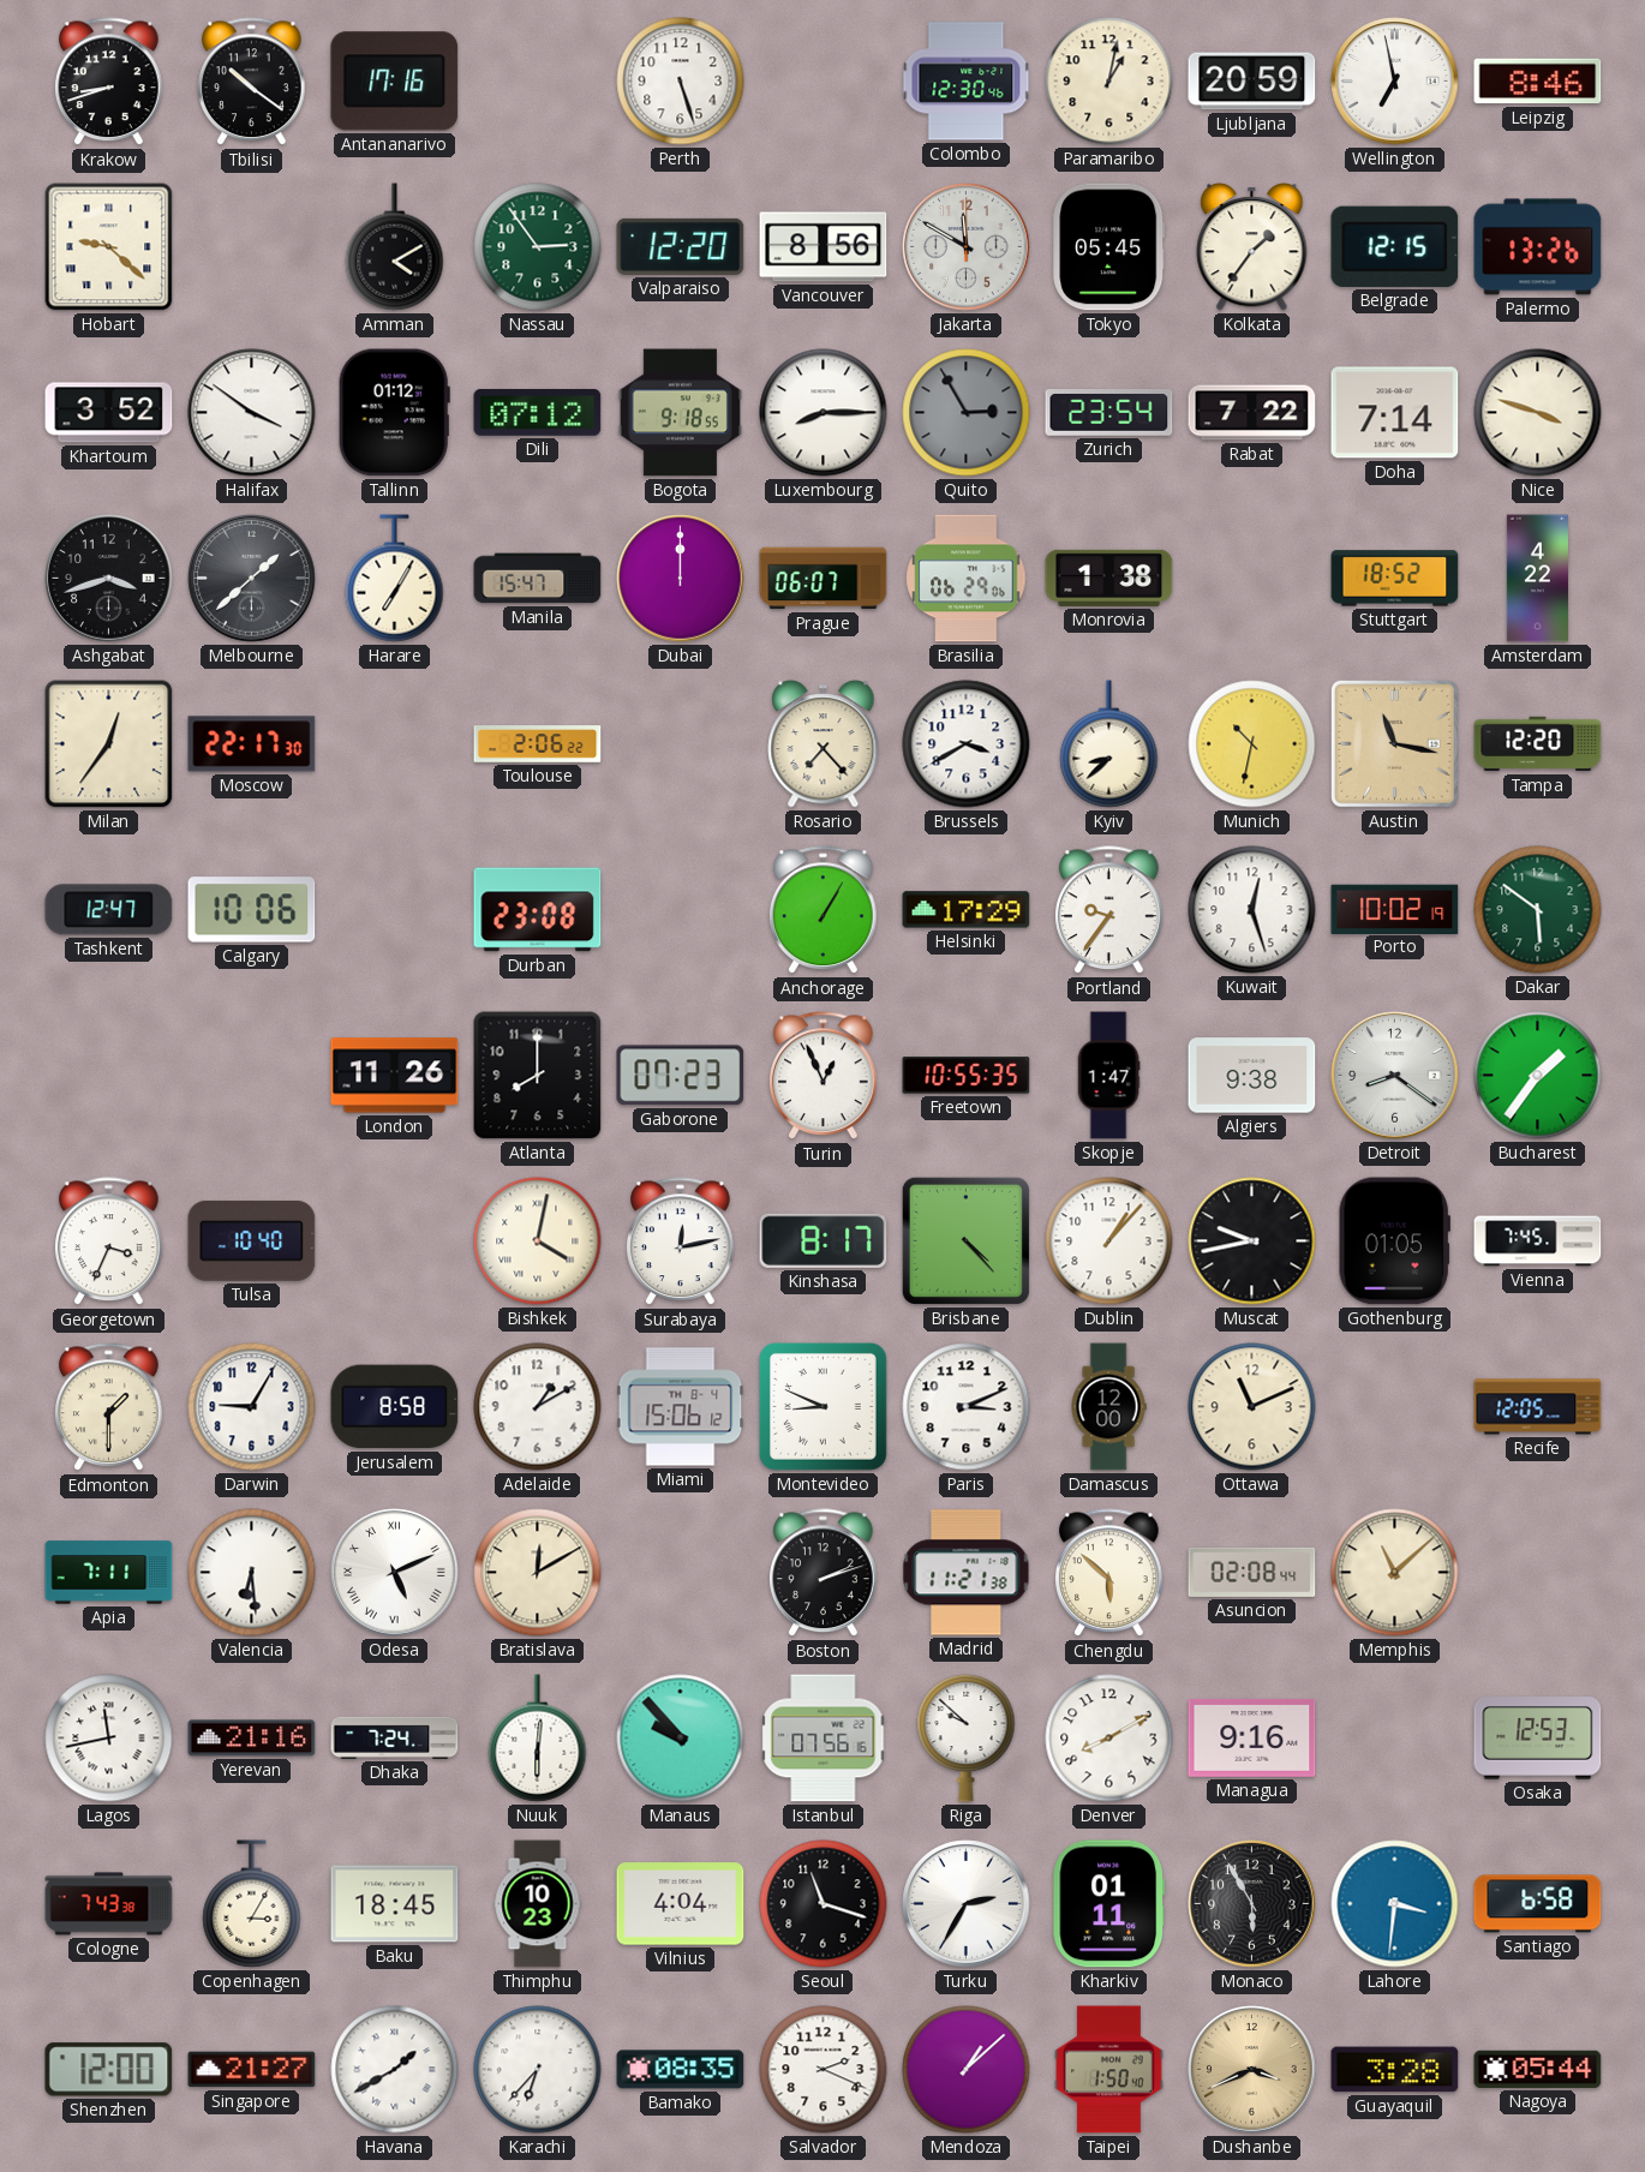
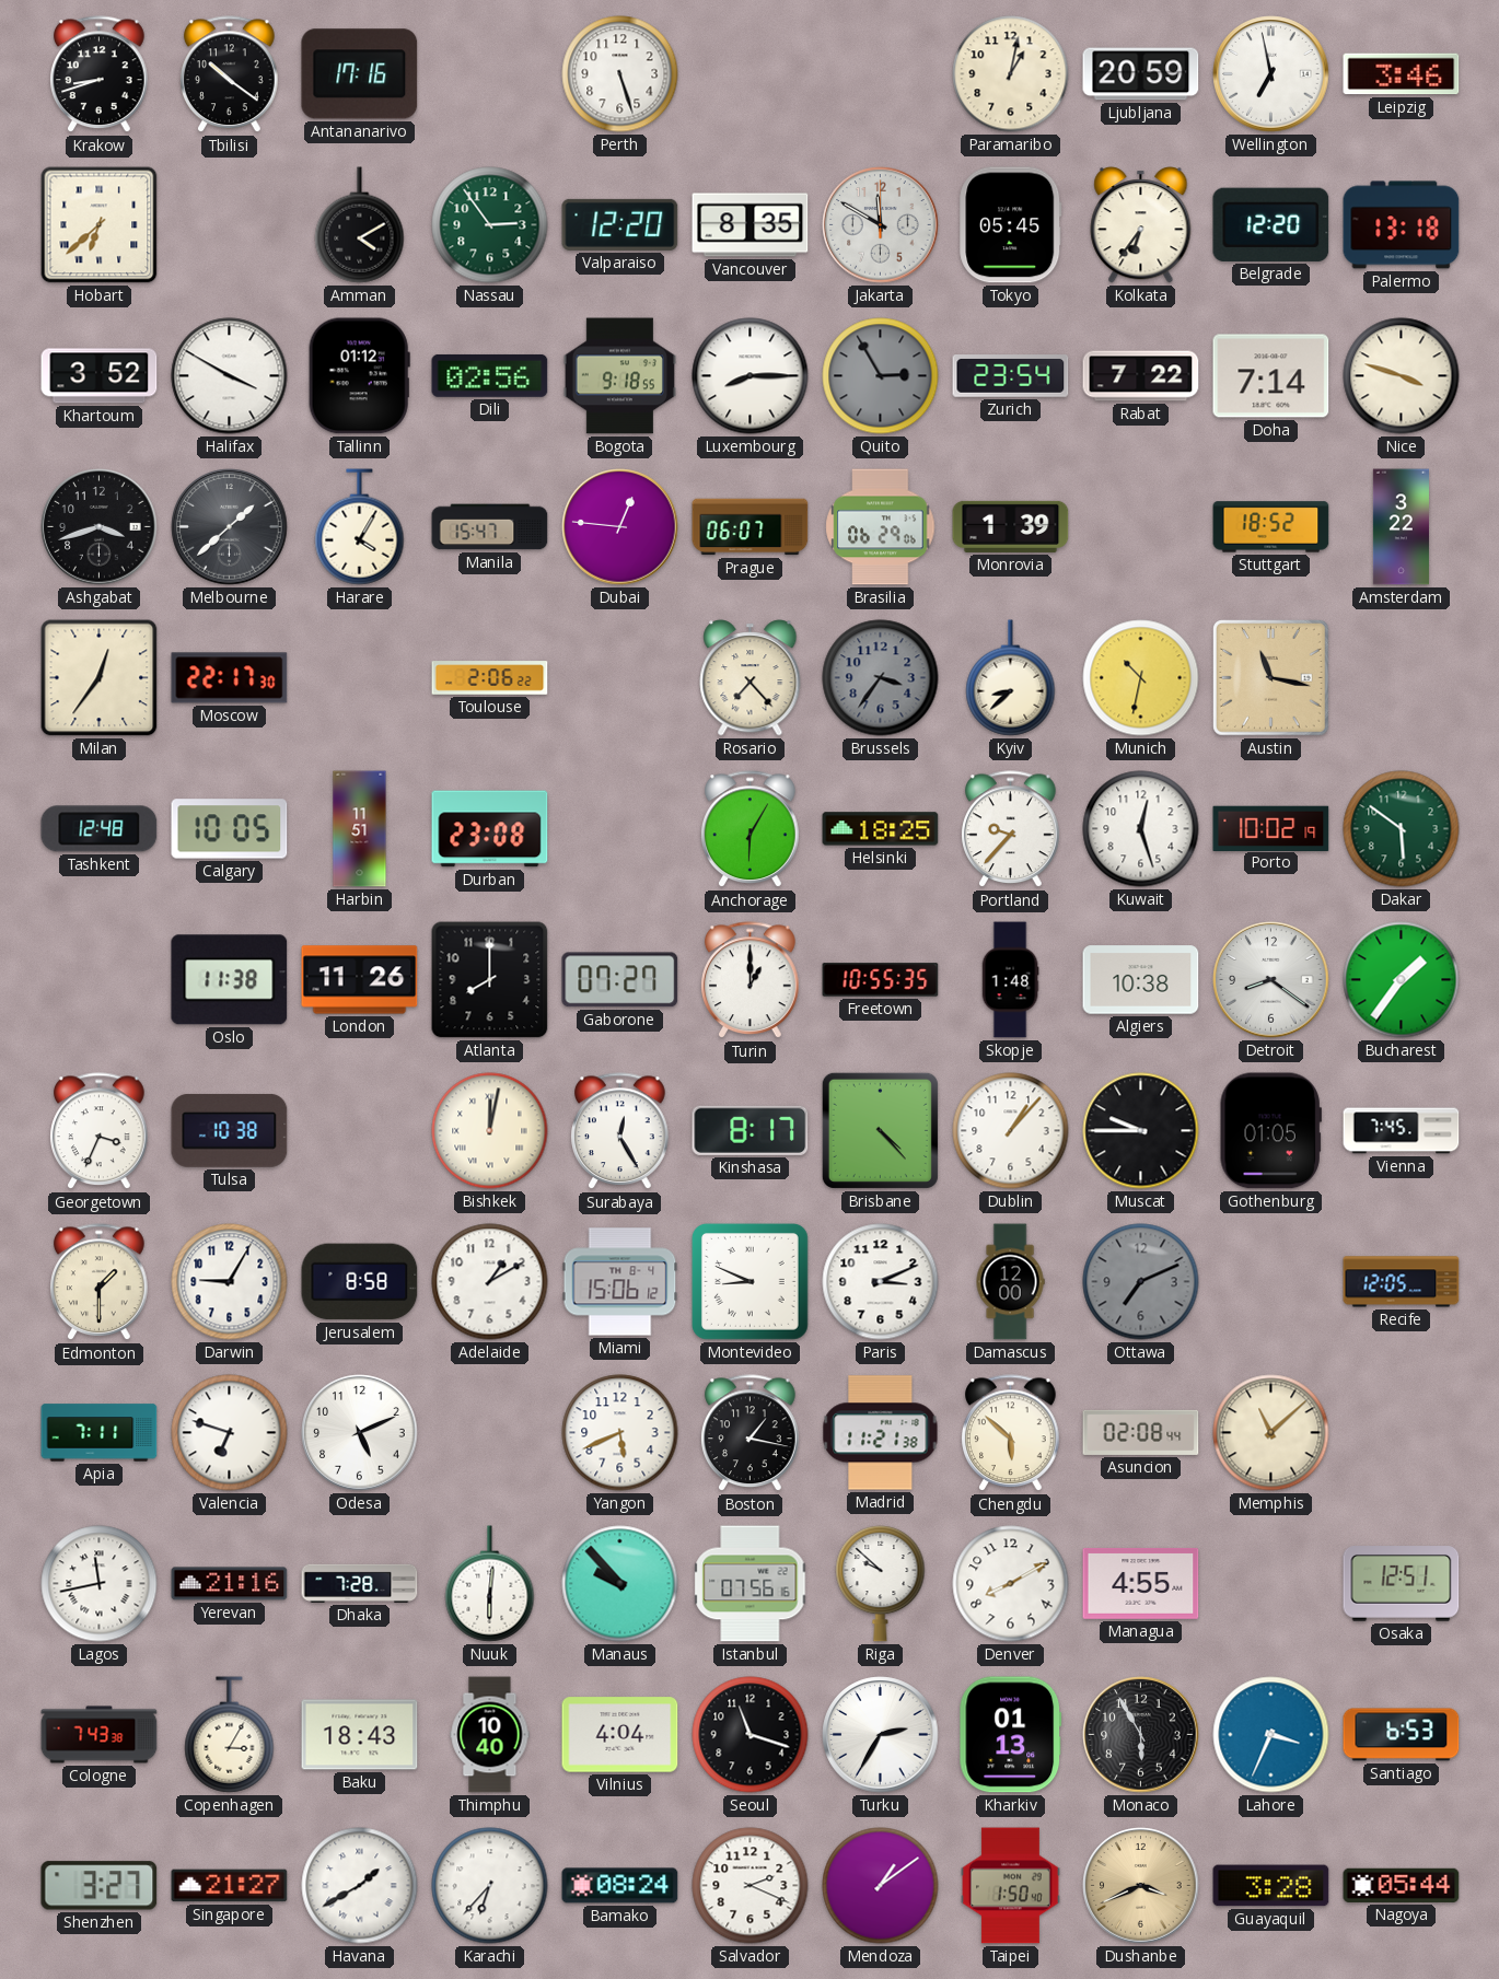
Colombo: 12:30 -> none (967, 82)
Leipzig: 8:46 -> 3:46 (1402, 74)
Hobart: 9:22 -> 6:38 (100, 225)
Vancouver: 8:56 -> 8:35 (751, 225)
Kolkata: 1:36 -> 6:36 (1141, 225)
Belgrade: 12:15 -> 12:20 (1271, 224)
Palermo: 13:26 -> 13:18 (1402, 225)
Halifax: 3:51 -> 3:50 (230, 376)
Dili: 07:12 -> 02:56 (490, 375)
Harare: 7:05 -> 4:05 (360, 527)
Dubai: 12:00 -> 12:46 (620, 527)
Monrovia: 1:38 -> 1:39 (1011, 526)
Amsterdam: 4:22 -> 3:22 (1401, 527)
Brussels: 3:40 -> 3:36 (881, 678)
Brussels dial: white -> grey (881, 678)
Tampa: 12:20 -> none (1538, 744)
Tashkent: 12:47 -> 12:48 (100, 829)
Calgary: 10:06 -> 10:05 (230, 829)
Harbin: none -> 11:51 (360, 829)
Anchorage: 1:05 -> 6:05 (751, 829)
Helsinki: 17:29 -> 18:25 (881, 829)
Portland: 9:36 -> 9:37 (1011, 829)
Oslo: none -> 11:38 (230, 980)
Gaborone: 07:23 -> 07:27 (620, 980)
Turin: 12:56 -> 1:00 (751, 980)
Skopje: 1:47 -> 1:48 (1010, 980)
Algiers: 9:38 -> 10:38 (1141, 980)
Tulsa: 10:40 -> 10:38 (230, 1130)
Bishkek: 4:02 -> 12:02 (490, 1131)
Surabaya: 12:13 -> 12:25 (620, 1131)
Muscat: 9:43 -> 9:45 (1141, 1131)
Ottawa: 11:11 -> 7:11 (1141, 1282)
Ottawa dial: cream -> grey (1141, 1282)
Valencia: 6:29 -> 6:48 (230, 1433)
Odesa numerals: Roman -> Arabic (360, 1433)
Bratislava: 12:10 -> none (538, 1573)
Yangon: none -> 5:41 (620, 1433)
Boston: 2:12 -> 1:17 (751, 1433)
Dhaka: 7:24 -> 7:28 (360, 1583)
Managua: 9:16 -> 4:55 (1141, 1584)
Osaka: 12:53 -> 12:51 (1402, 1584)
Baku: 18:45 -> 18:43 (360, 1735)
Thimphu: 10:23 -> 10:40 (490, 1735)
Kharkiv: 01:11 -> 01:13 (1011, 1735)
Lahore: 3:31 -> 3:34 (1271, 1735)
Santiago: 6:58 -> 6:53 (1402, 1735)
Shenzhen: 12:00 -> 3:27 (100, 1886)
Bamako: 08:35 -> 08:24 (620, 1886)
Mendoza: 1:08 -> 1:09 (881, 1886)
